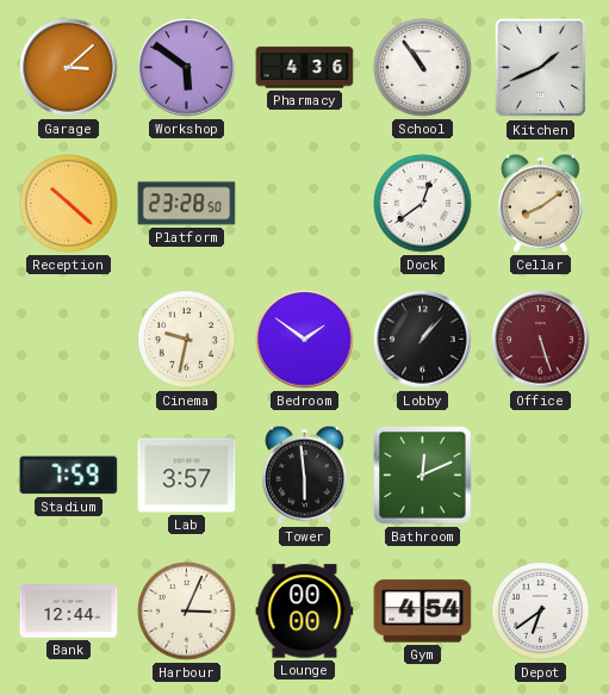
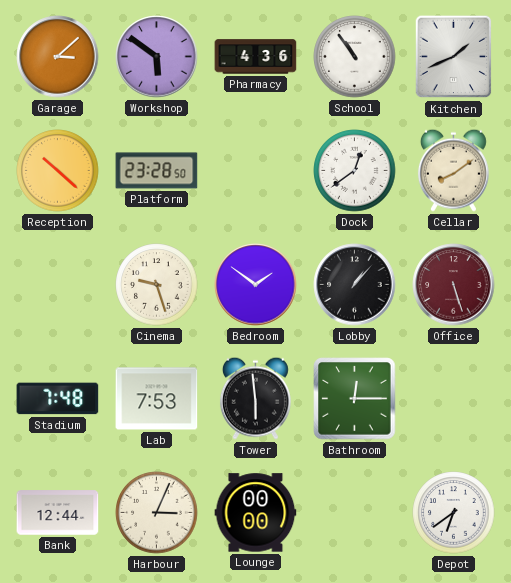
Cinema: 9:32 -> 9:27 (157, 285)
Stadium: 7:59 -> 7:48 (58, 399)
Lab: 3:57 -> 7:53 (157, 399)
Bathroom: 12:11 -> 12:15 (355, 399)
Gym: 4:54 -> none (423, 612)
